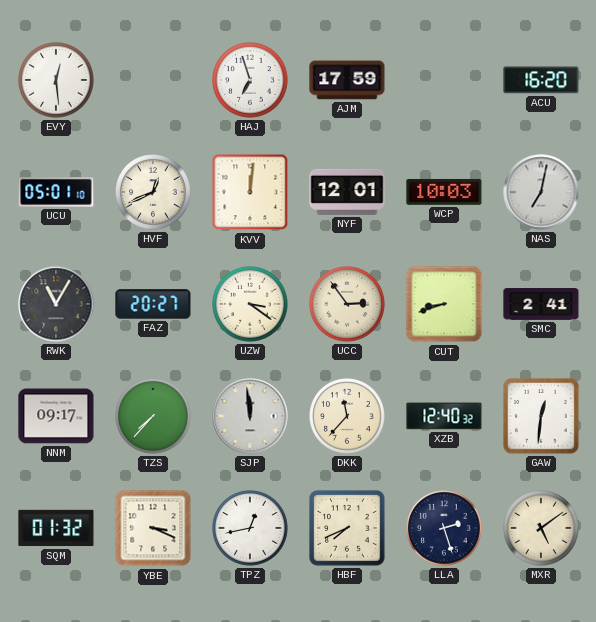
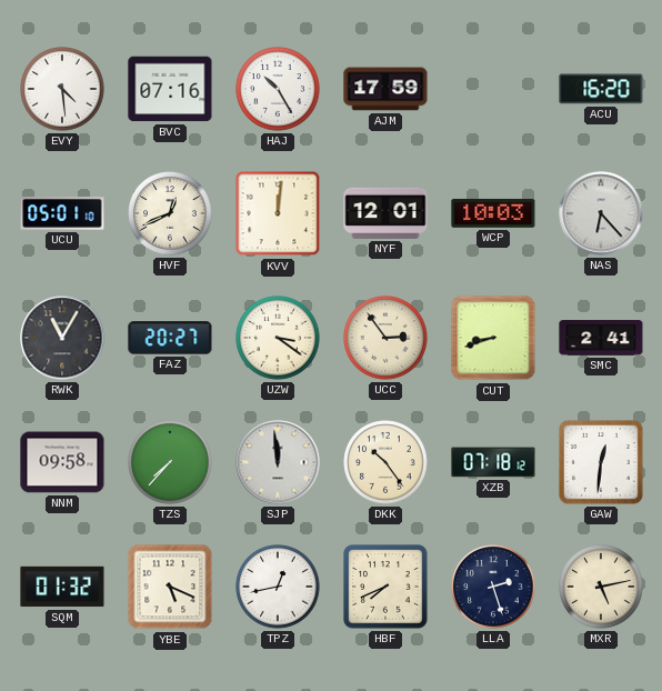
EVY: 12:29 -> 4:29 (62, 89)
BVC: none -> 07:16 (170, 89)
HAJ: 6:57 -> 10:25 (278, 89)
NAS: 7:02 -> 6:23 (601, 213)
NNM: 09:17 -> 09:58 (62, 462)
DKK: 11:37 -> 10:24 (385, 462)
XZB: 12:40 -> 07:18 (493, 462)
YBE: 3:19 -> 5:19 (170, 587)
MXR: 5:09 -> 5:13 (601, 587)
